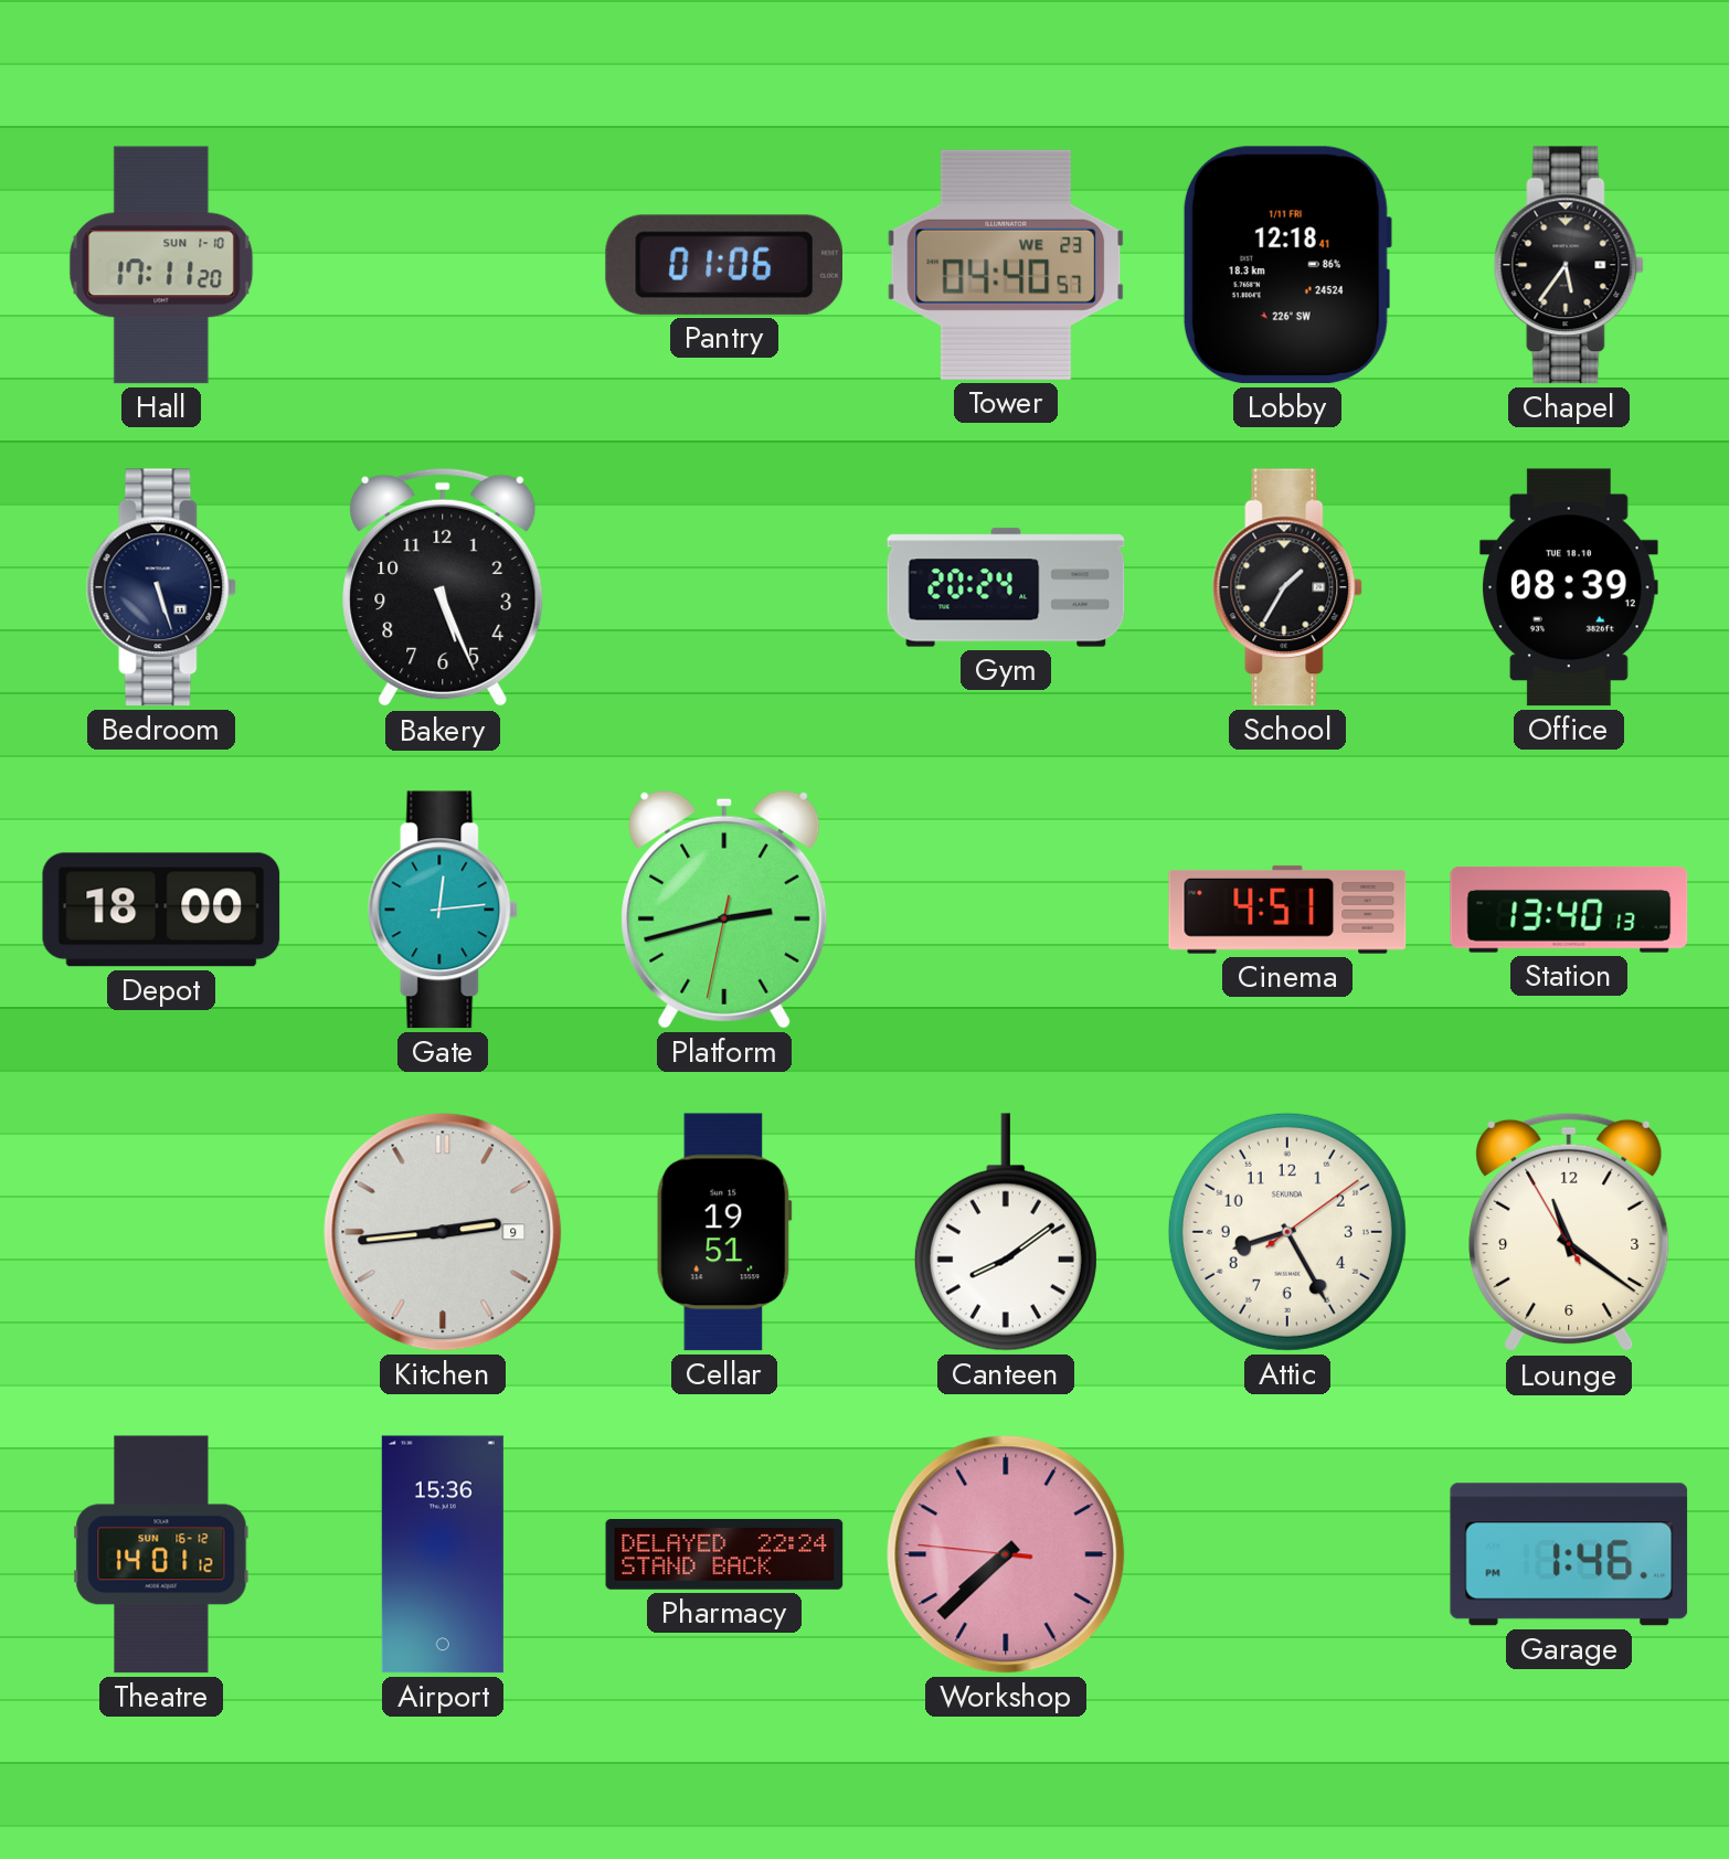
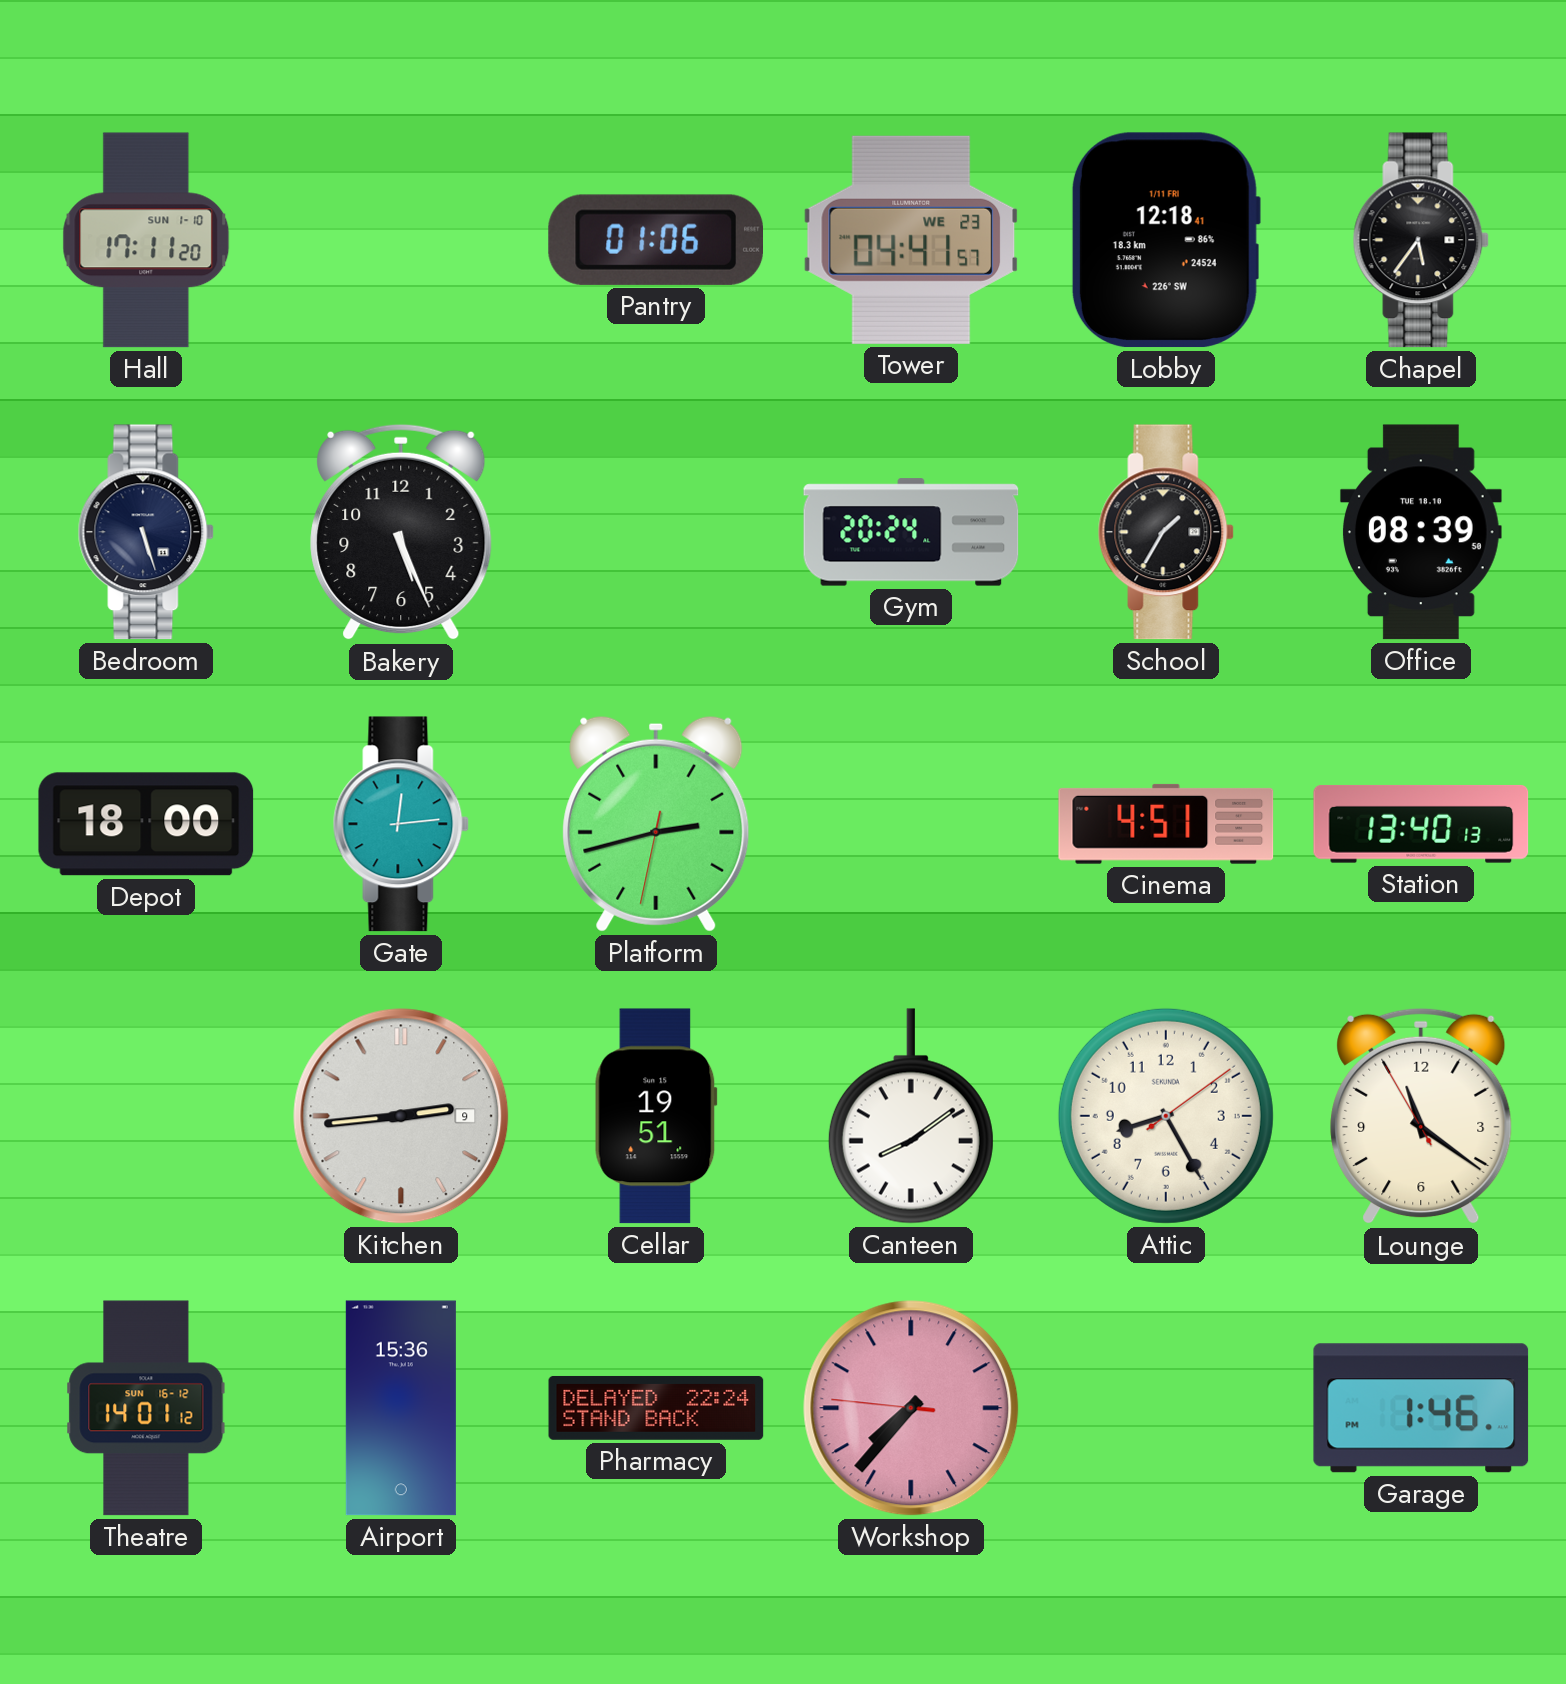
Tower: 04:40 -> 04:41 (911, 240)
Office: 08:39:12 -> 08:39:50 (1421, 532)
Workshop: 7:37 -> 7:36 (911, 1408)
